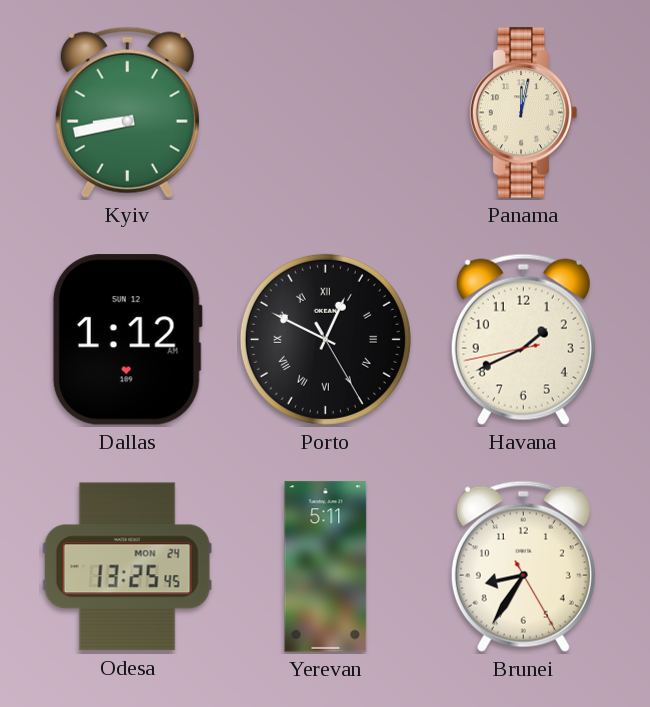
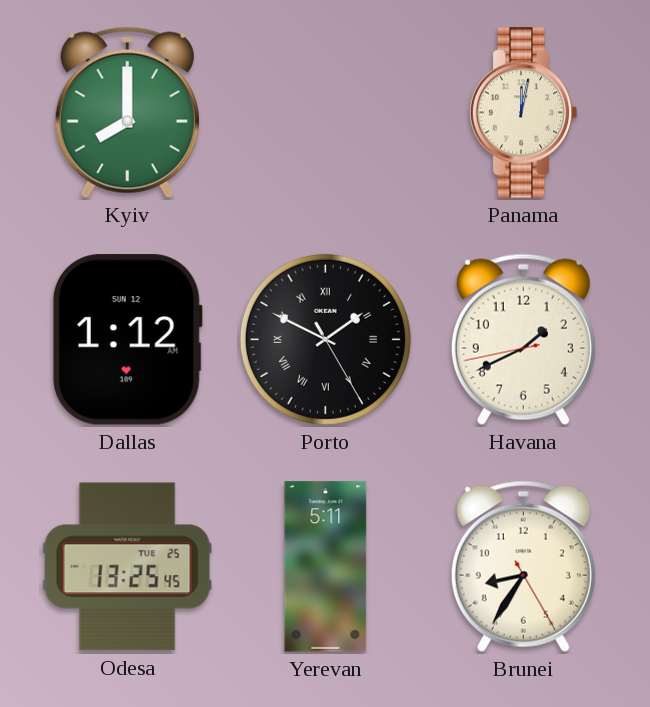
Kyiv: 8:43 -> 8:00 (127, 112)
Porto: 12:49 -> 1:49 (325, 339)
Odesa date: MON 24 -> TUE 25 (127, 567)
